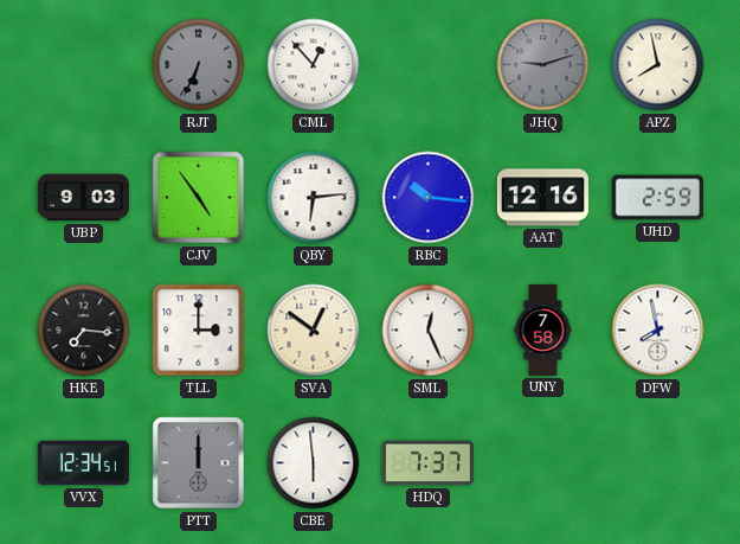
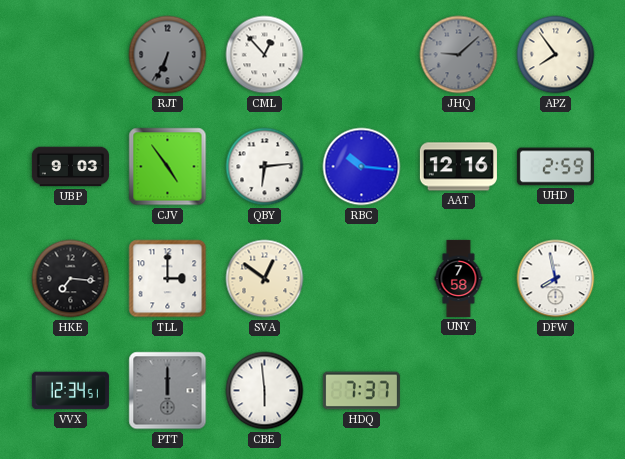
JHQ: 9:12 -> 9:08 (459, 55)
APZ: 7:58 -> 7:54 (556, 55)
SML: 12:26 -> none (429, 331)
